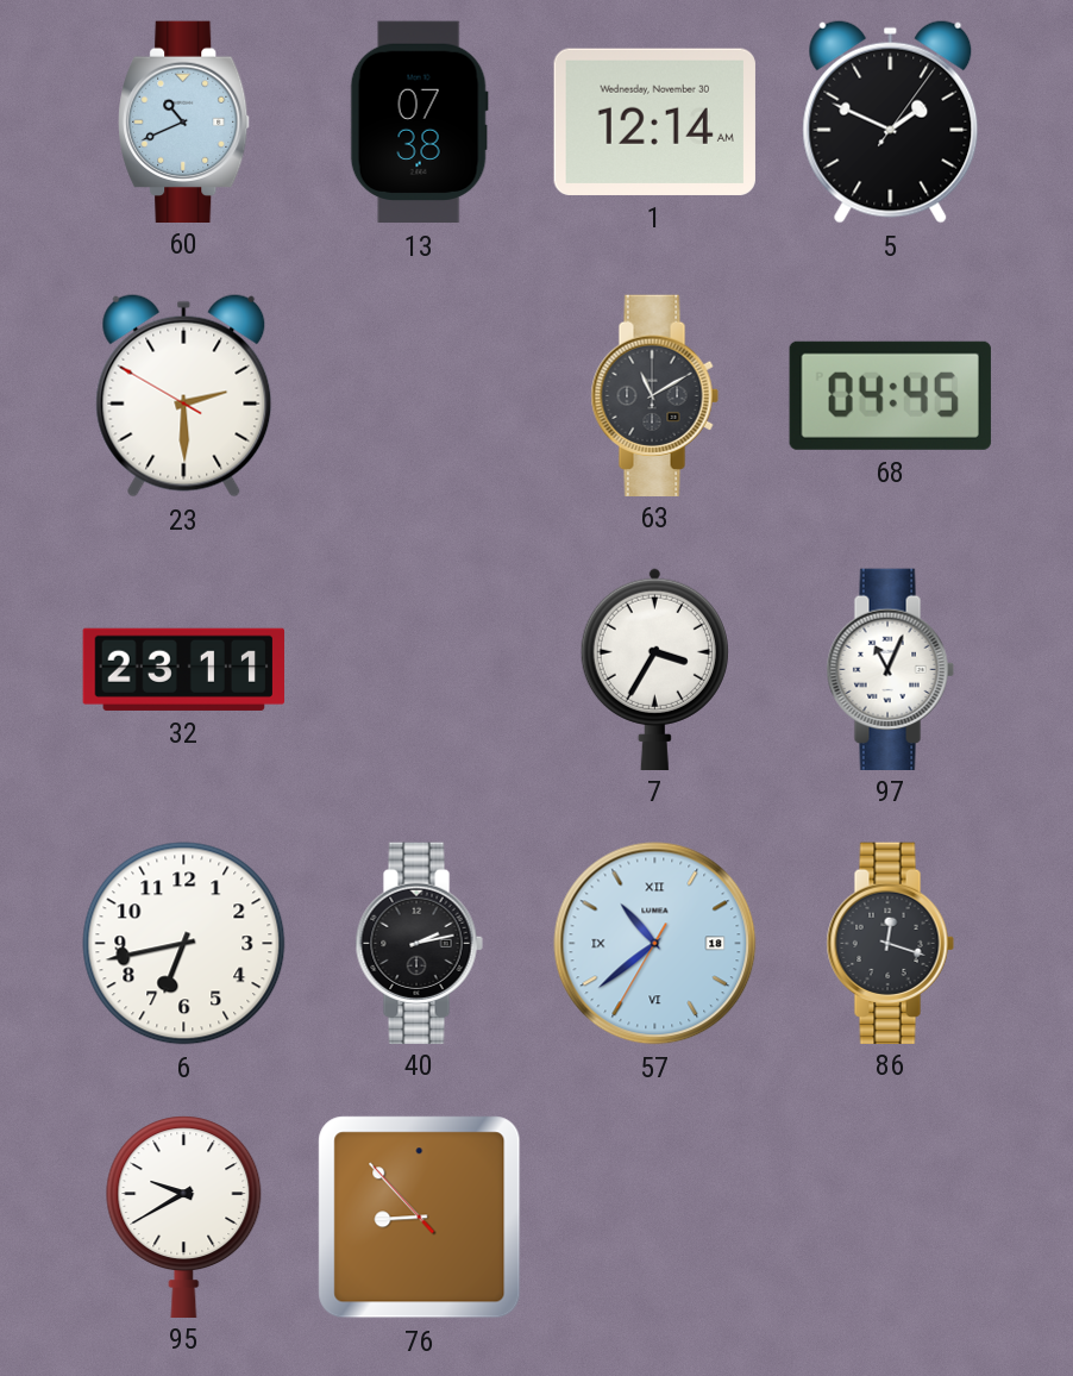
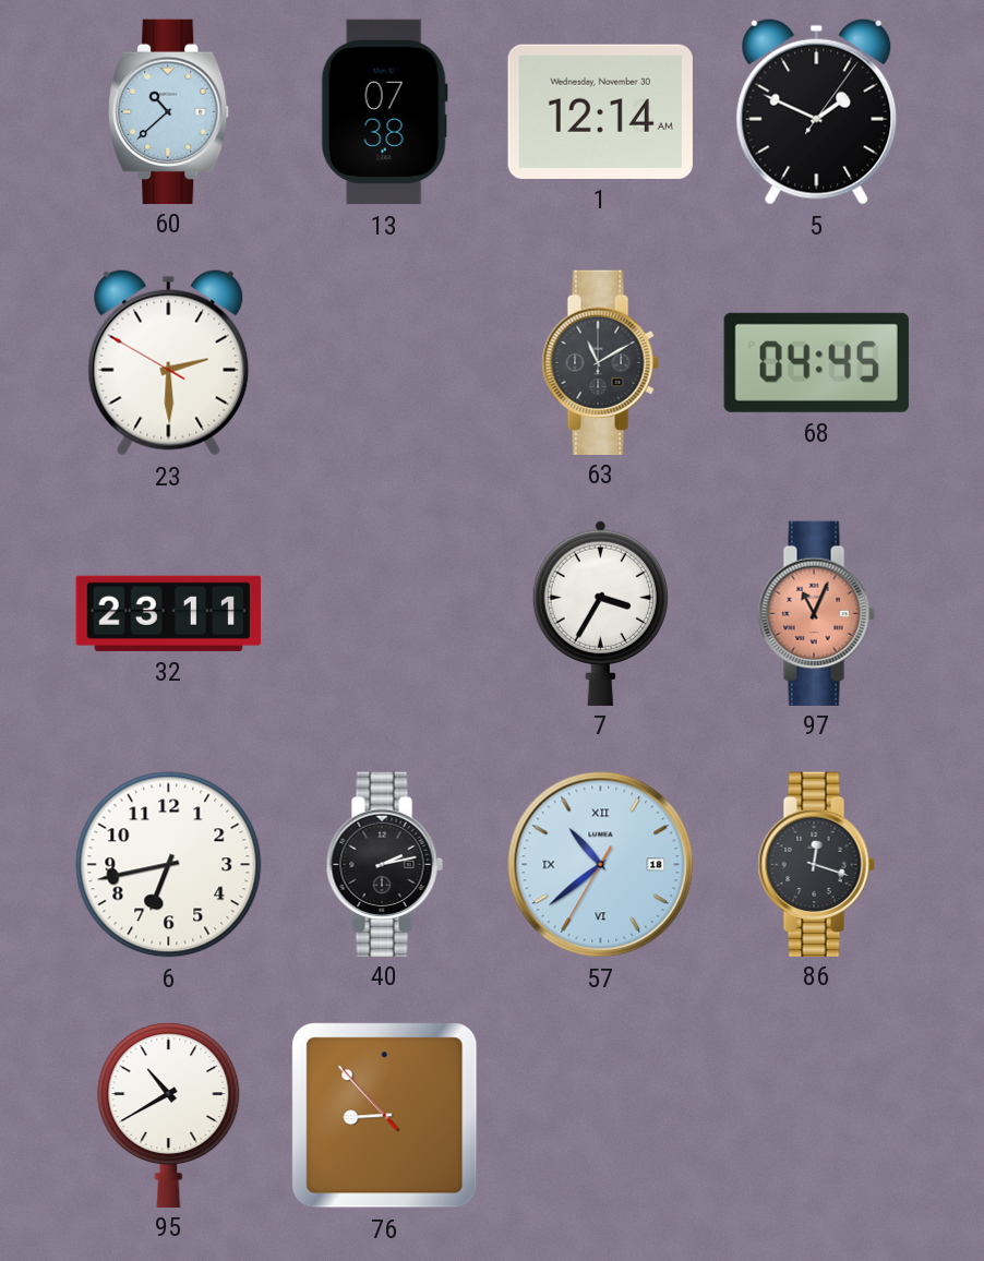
60: 10:41 -> 10:38 (169, 111)
97 dial: white -> salmon (816, 613)
95: 9:40 -> 10:40 (169, 1115)
